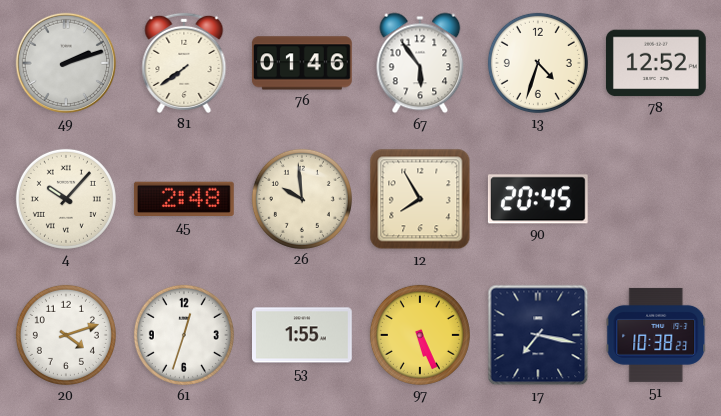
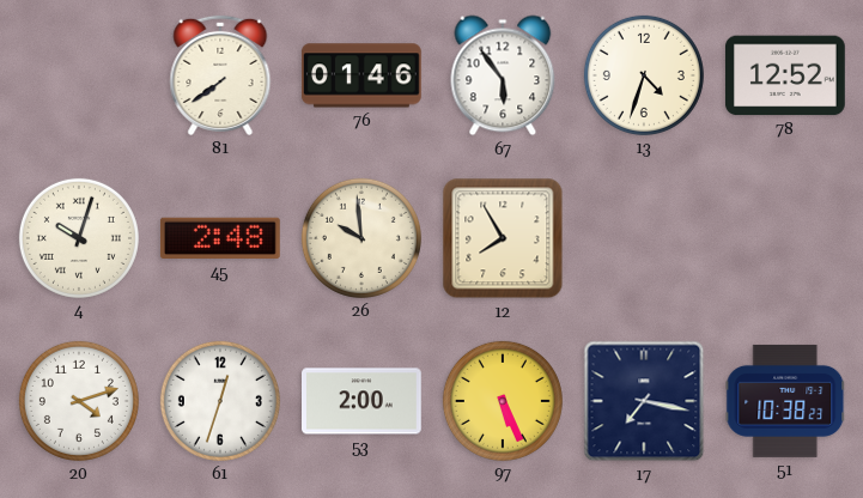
49: 2:12 -> none (66, 63)
4: 10:07 -> 10:03 (79, 238)
90: 20:45 -> none (538, 199)
53: 1:55 -> 2:00 (363, 401)
